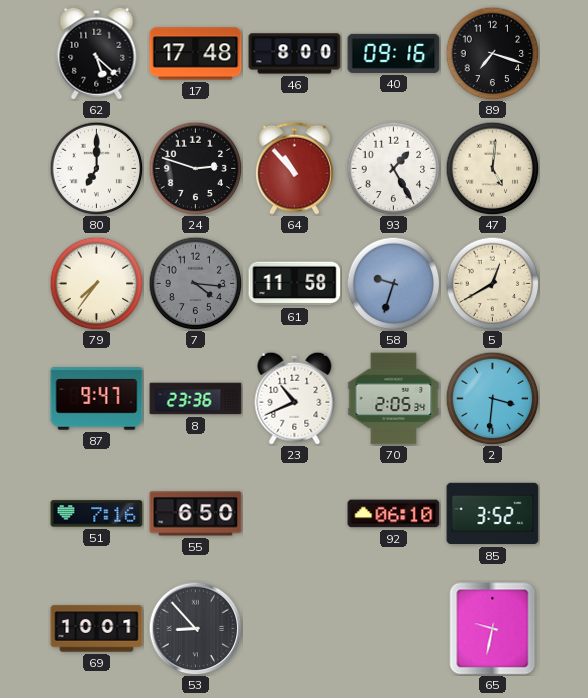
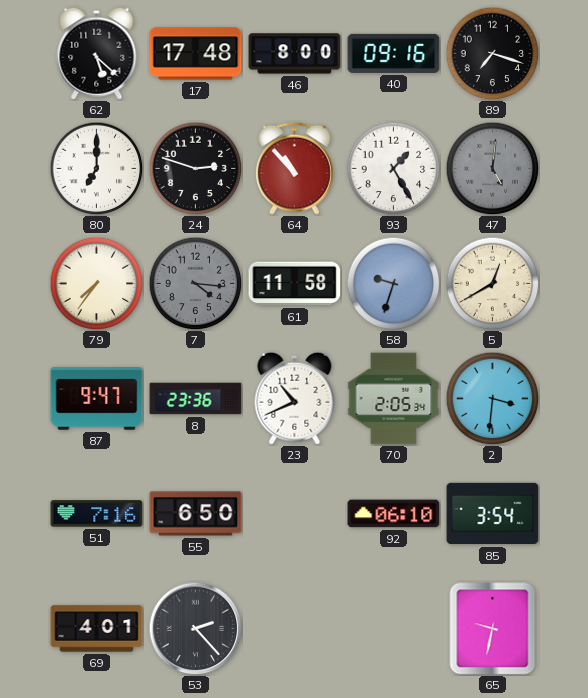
47 dial: cream -> grey (492, 168)
85: 3:52 -> 3:54 (493, 514)
69: 10:01 -> 4:01 (97, 629)
53: 8:53 -> 2:23 (195, 628)
